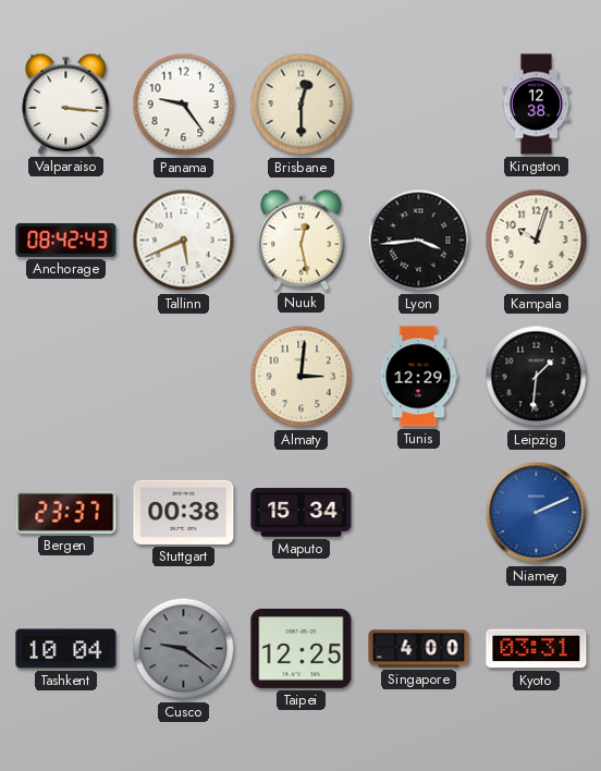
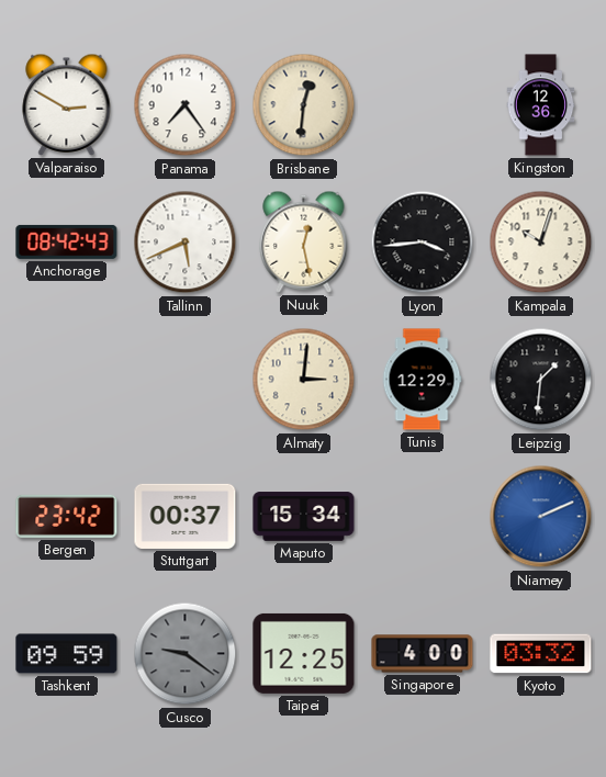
Valparaiso: 3:16 -> 2:50 (67, 104)
Panama: 9:24 -> 7:24 (186, 105)
Brisbane: 12:30 -> 12:31 (304, 105)
Kingston: 12:38 -> 12:36 (541, 105)
Bergen: 23:37 -> 23:42 (67, 516)
Stuttgart: 00:38 -> 00:37 (186, 516)
Tashkent: 10:04 -> 09:59 (67, 654)
Kyoto: 03:31 -> 03:32 (541, 654)
